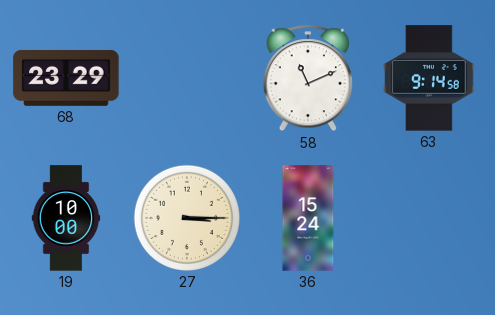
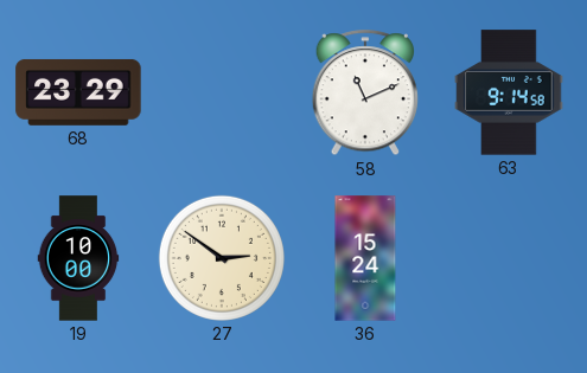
27: 3:15 -> 2:51 (222, 258)
